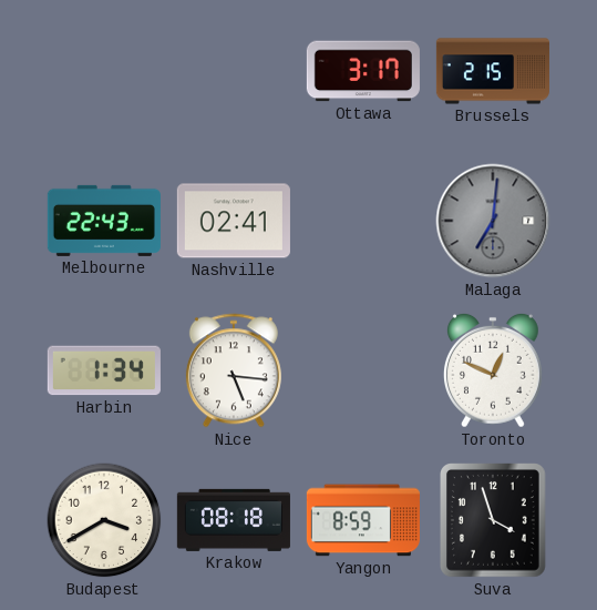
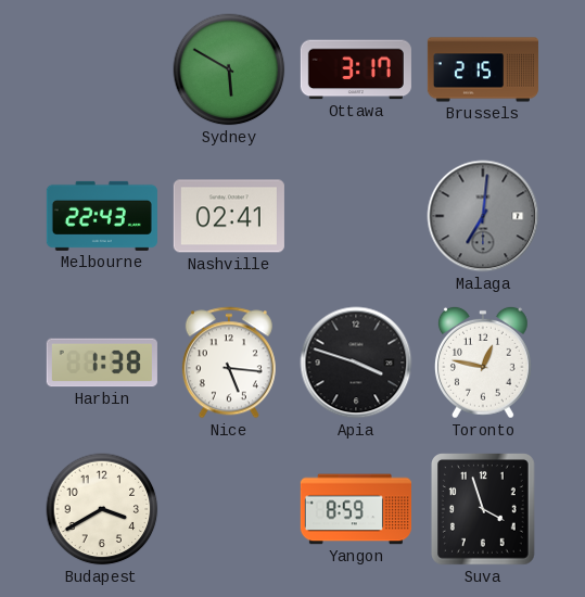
Sydney: none -> 5:50 (229, 69)
Harbin: 1:34 -> 1:38 (102, 363)
Apia: none -> 3:48 (356, 363)
Toronto: 12:49 -> 12:47 (483, 363)
Krakow: 08:18 -> none (234, 520)
